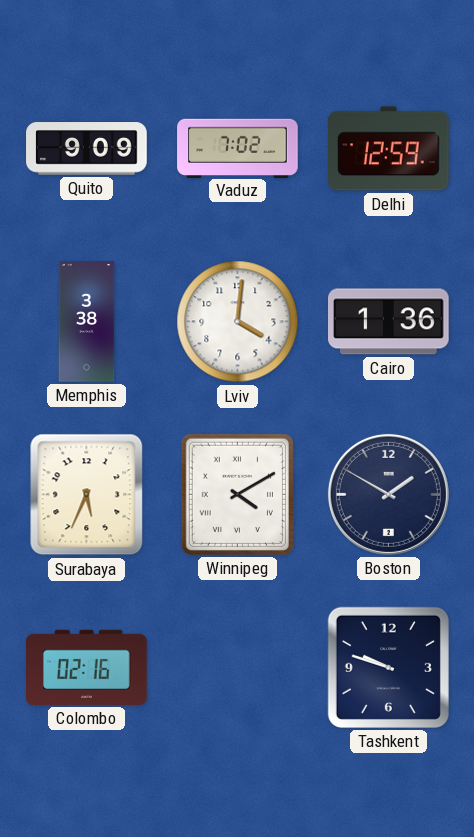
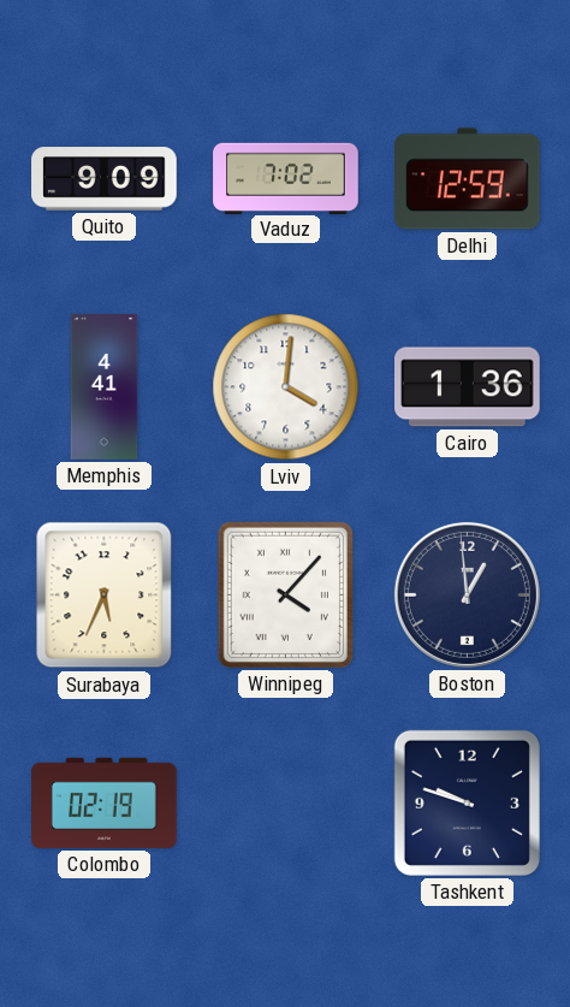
Memphis: 3:38 -> 4:41 (105, 387)
Winnipeg: 4:10 -> 4:07 (285, 594)
Boston: 1:50 -> 12:59 (467, 594)
Colombo: 02:16 -> 02:19 (105, 802)
